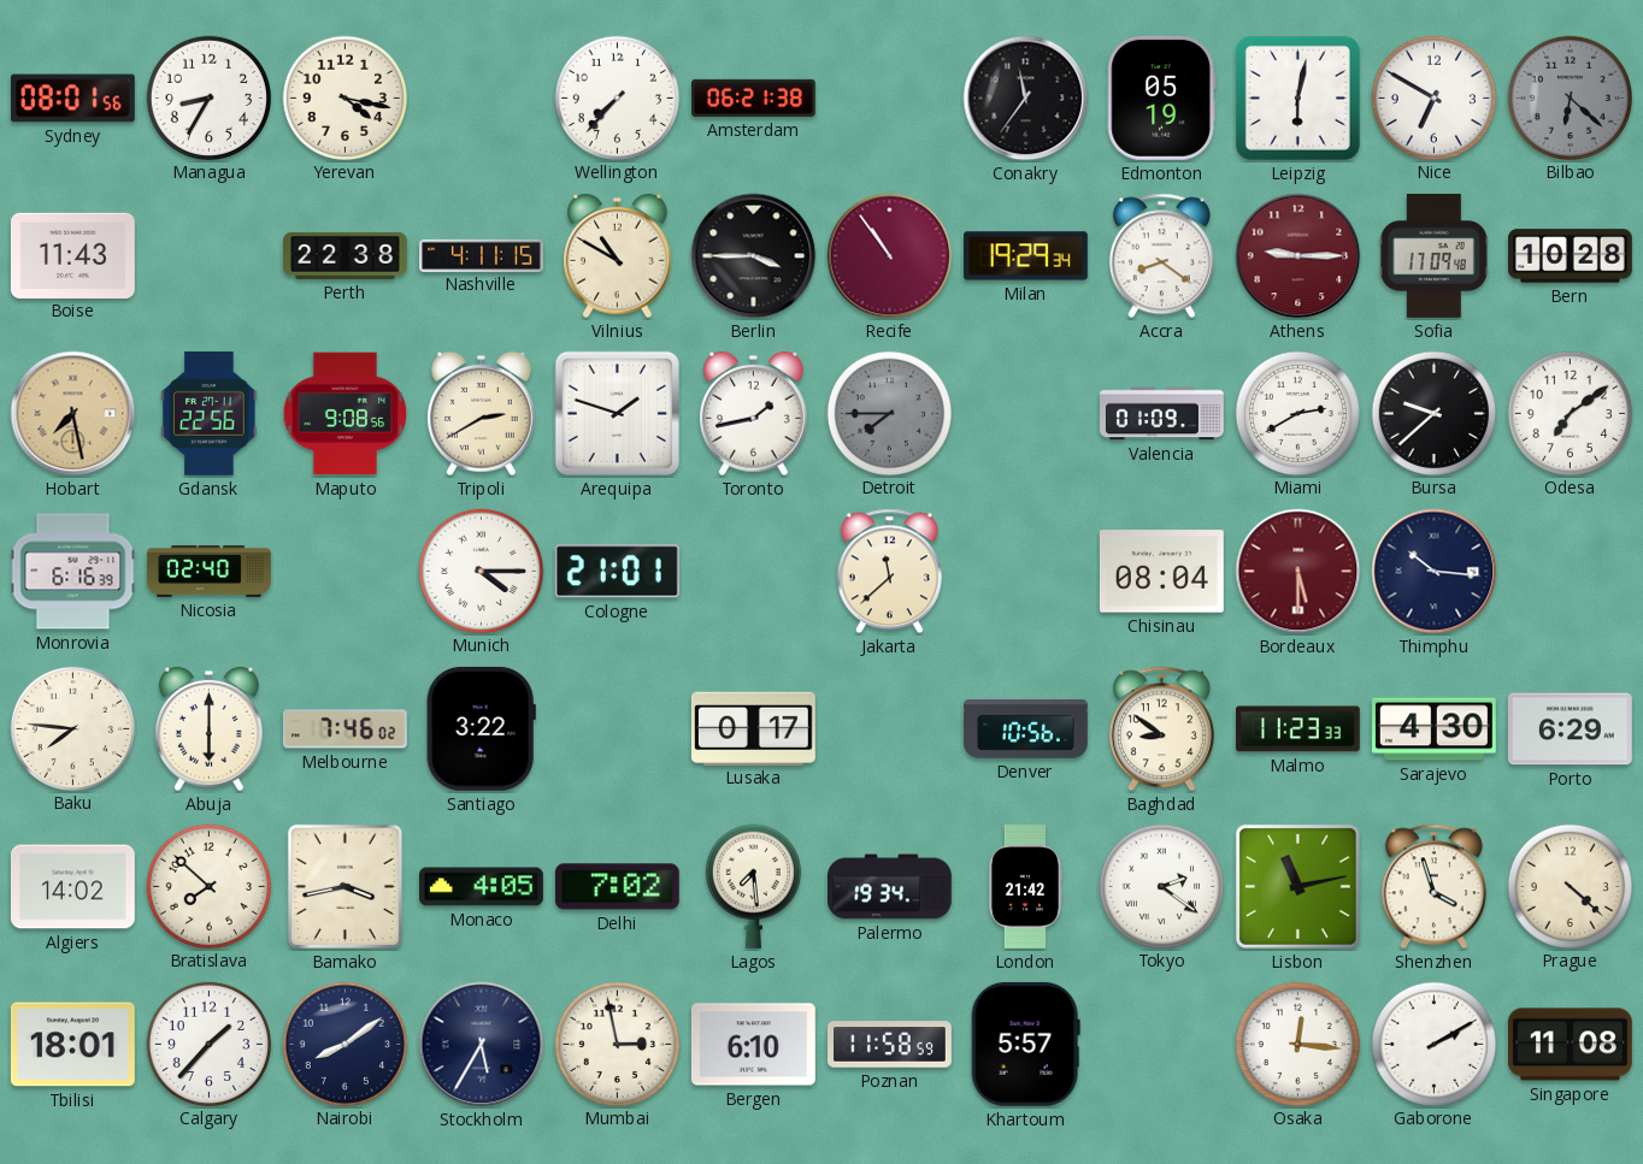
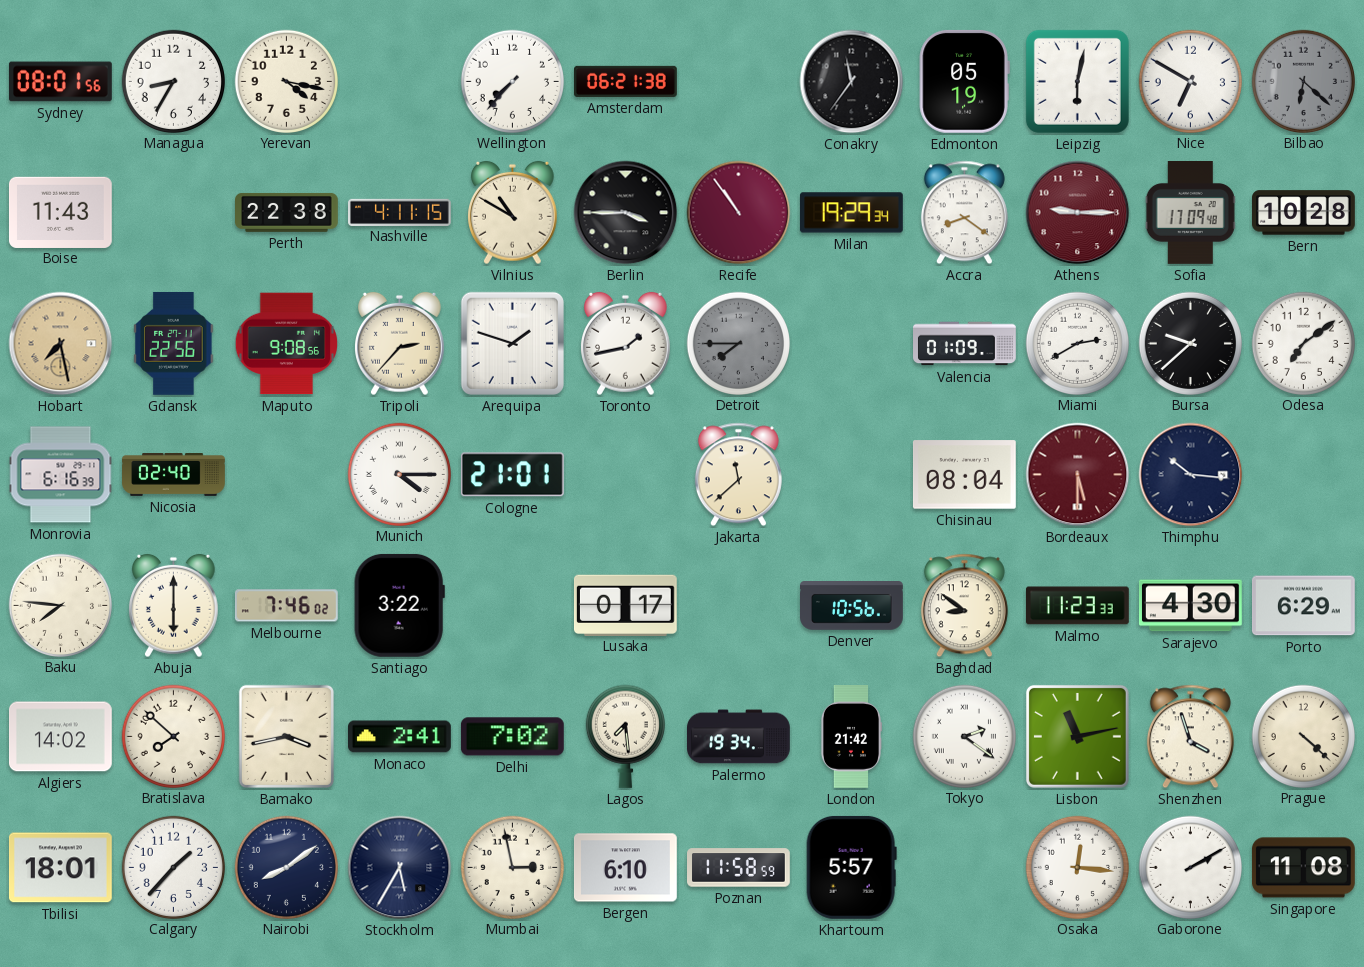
Tripoli: 2:40 -> 2:37 (400, 344)
Monaco: 4:05 -> 2:41 (400, 737)
